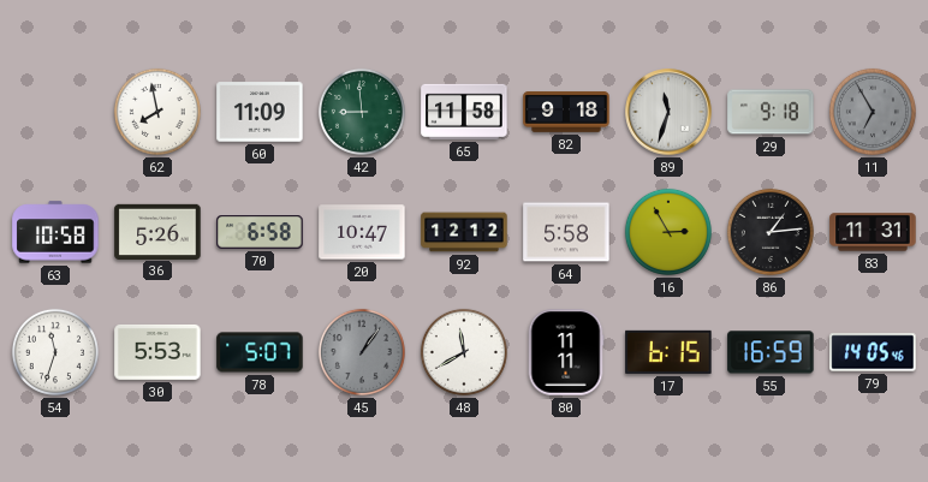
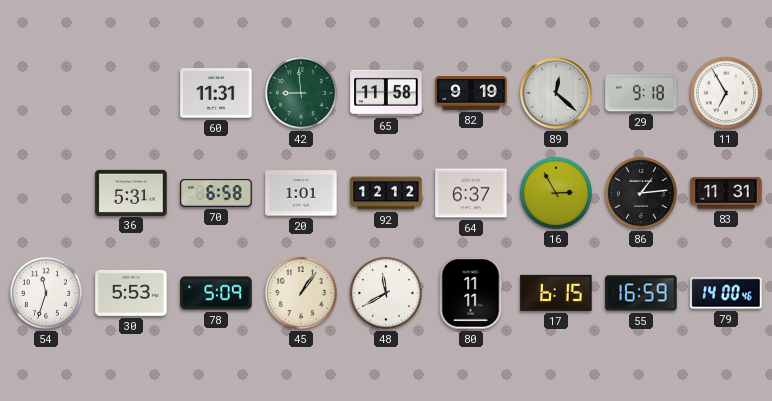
62: 7:58 -> none (157, 112)
60: 11:09 -> 11:31 (216, 93)
82: 9:18 -> 9:19 (471, 93)
89: 11:33 -> 12:22 (556, 93)
11 dial: grey -> white (726, 93)
63: 10:58 -> none (55, 232)
36: 5:26 -> 5:31 (131, 192)
20: 10:47 -> 1:01 (301, 193)
64: 5:58 -> 6:37 (471, 193)
78: 5:07 -> 5:09 (216, 293)
45 dial: grey -> cream (301, 293)
79: 14:05 -> 14:00 (726, 293)
